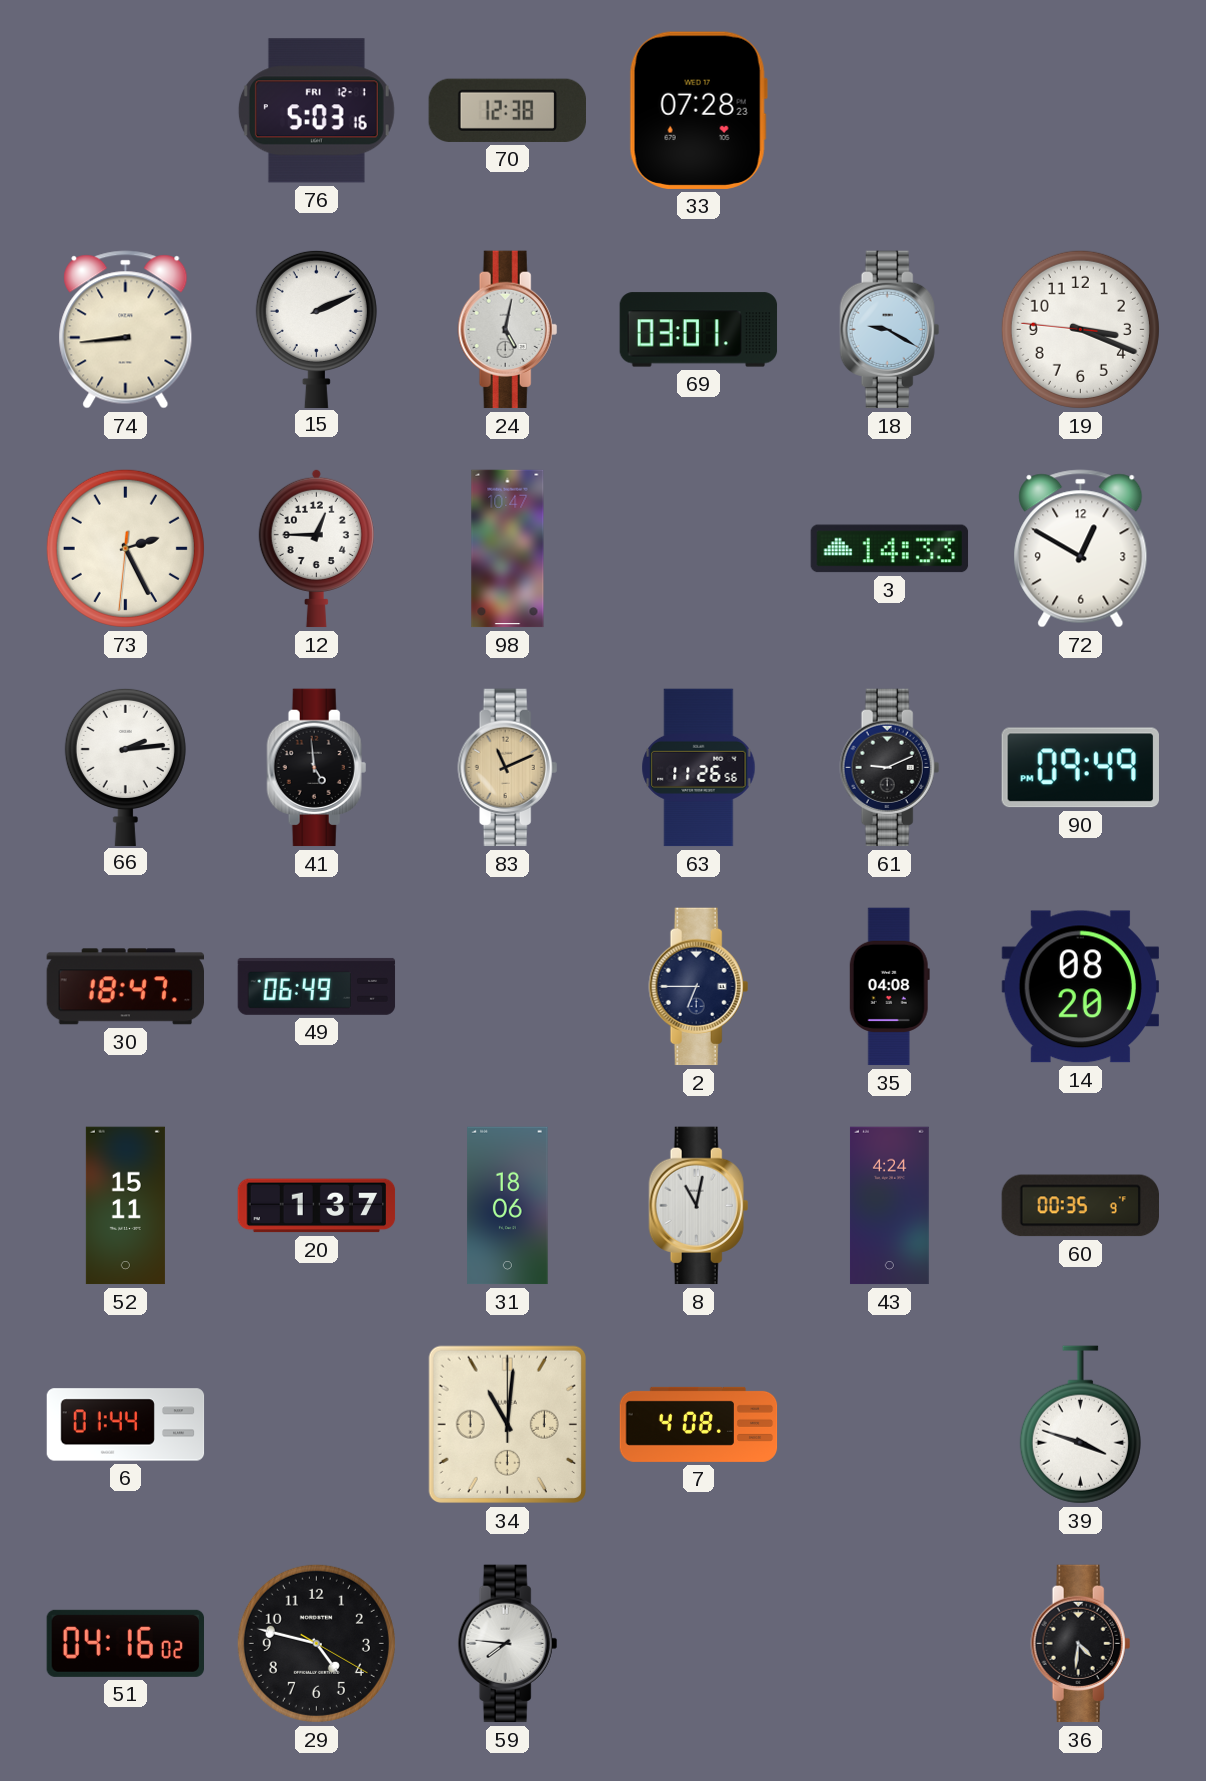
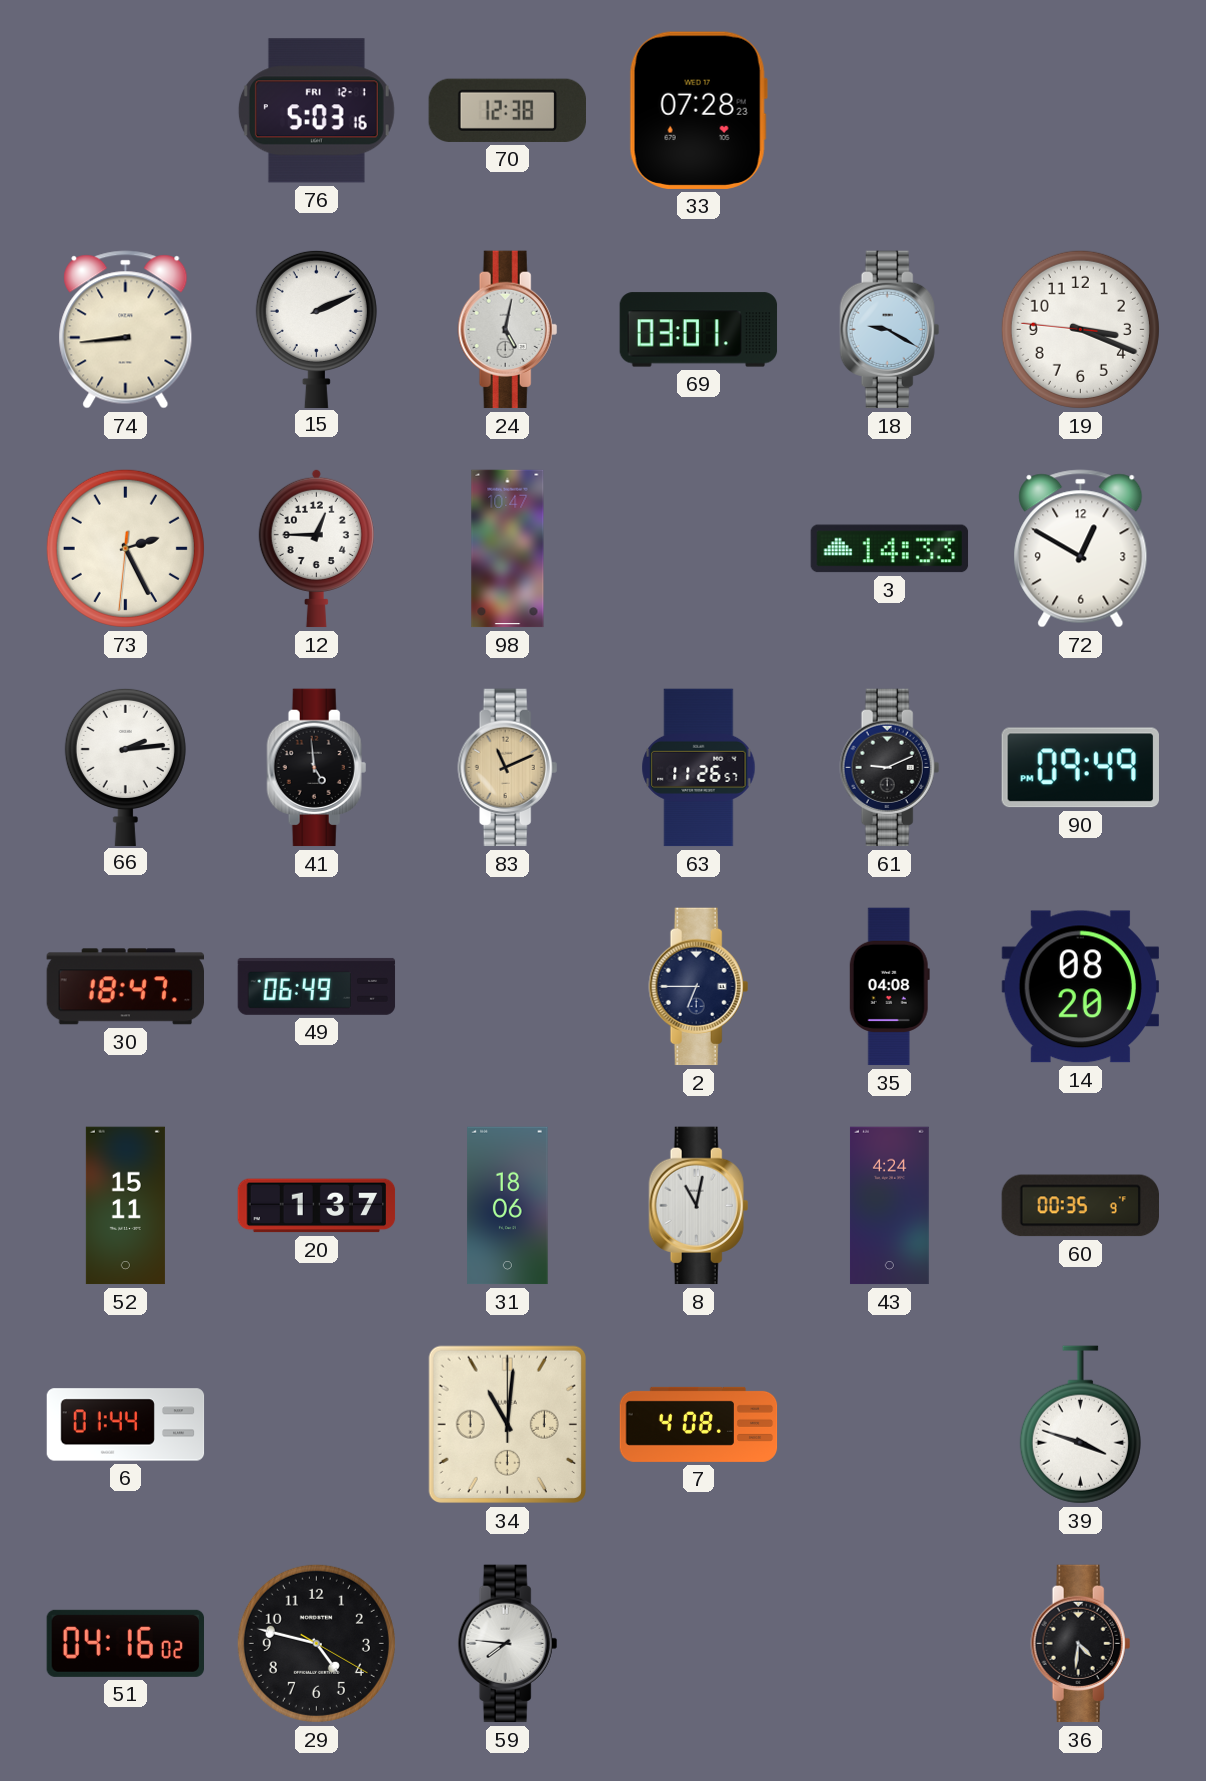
63: 11:26:56 -> 11:26:57 (699, 768)
